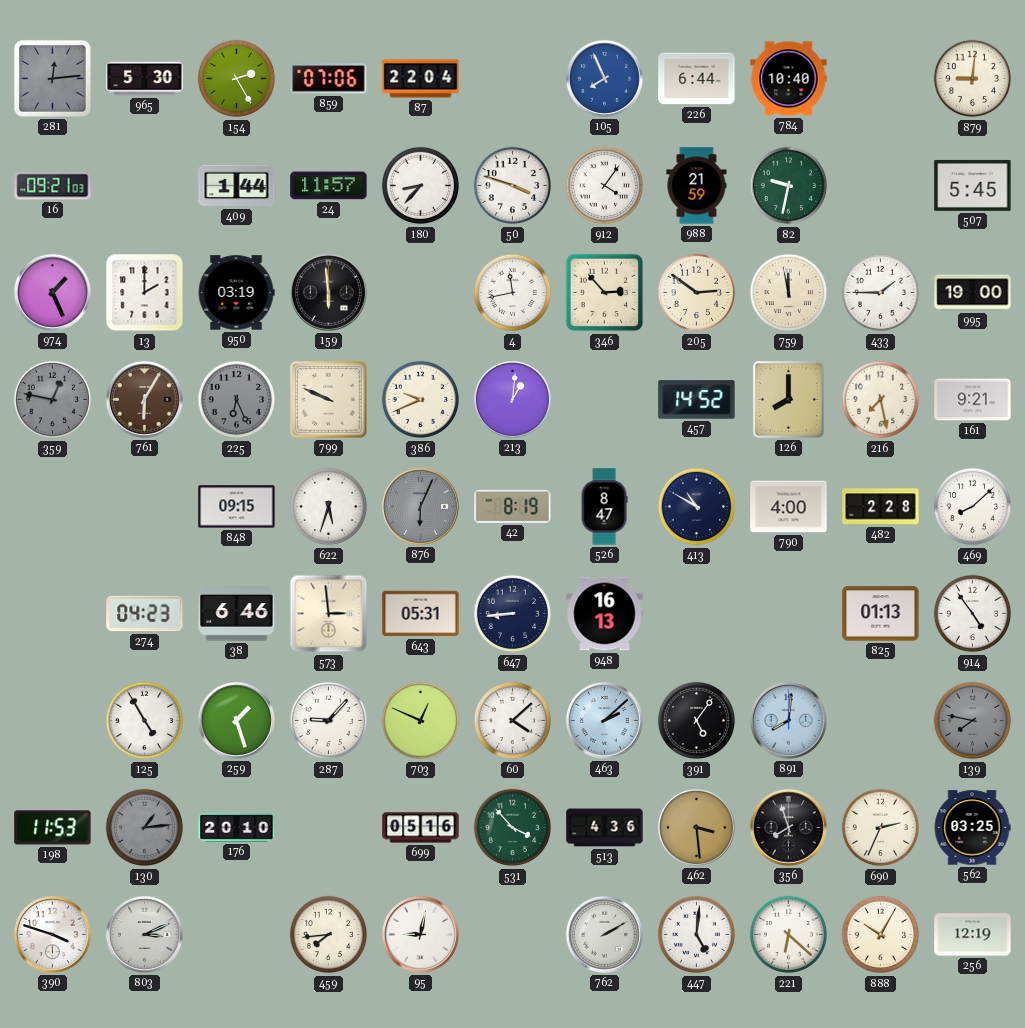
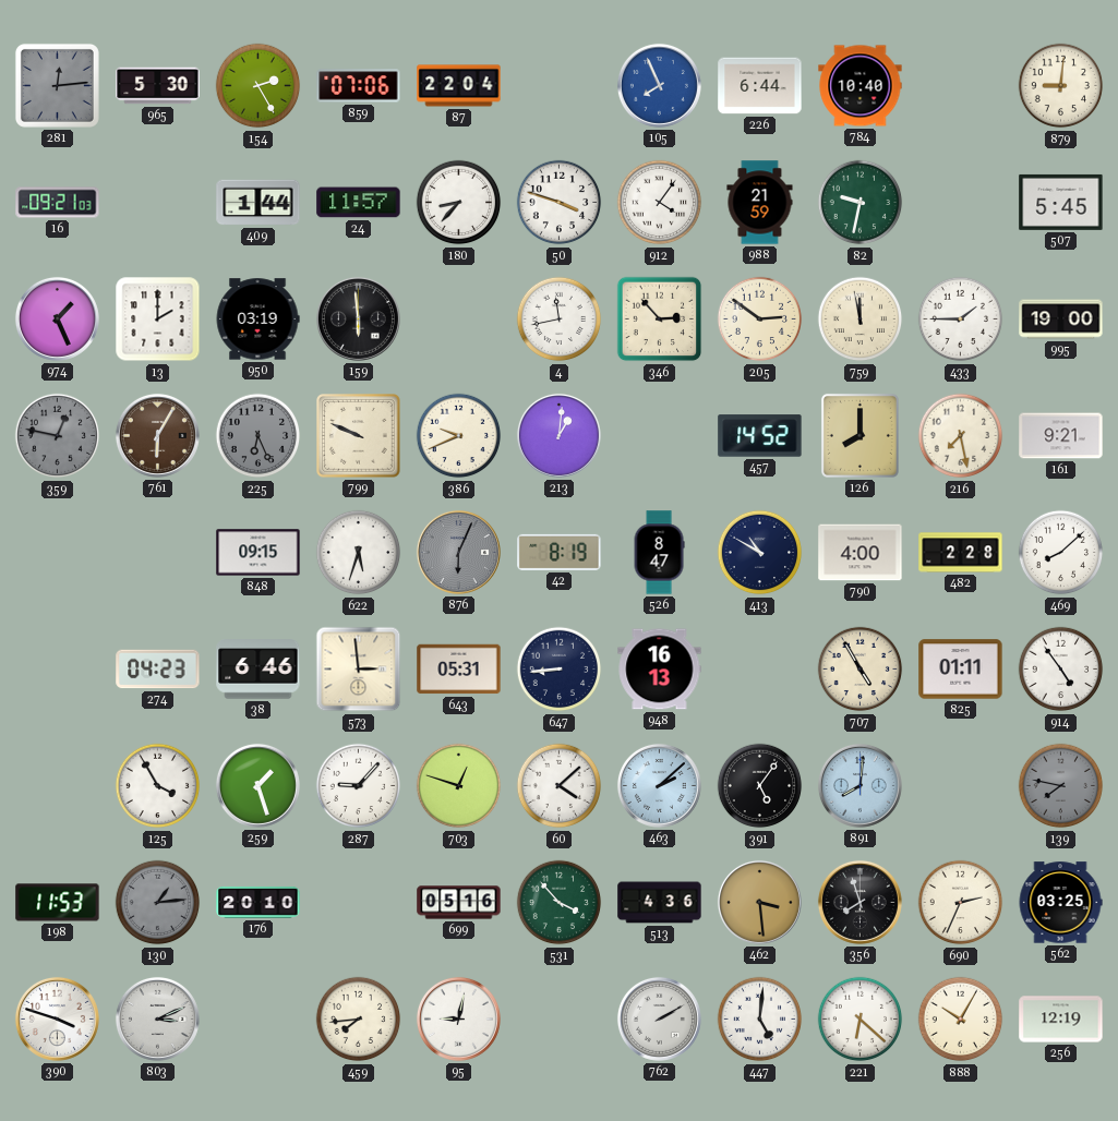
707: none -> 4:55 (861, 670)
825: 01:13 -> 01:11 (961, 670)
125: 4:55 -> 3:55 (158, 786)
703: 12:49 -> 12:48 (459, 786)
